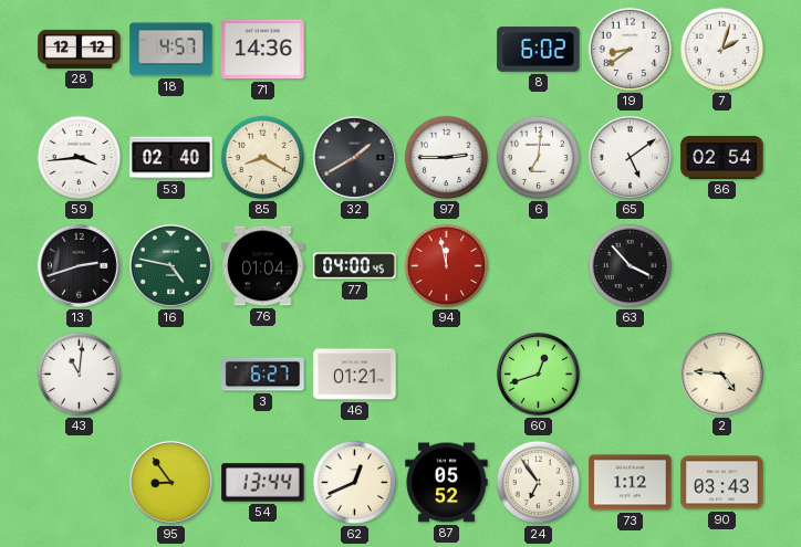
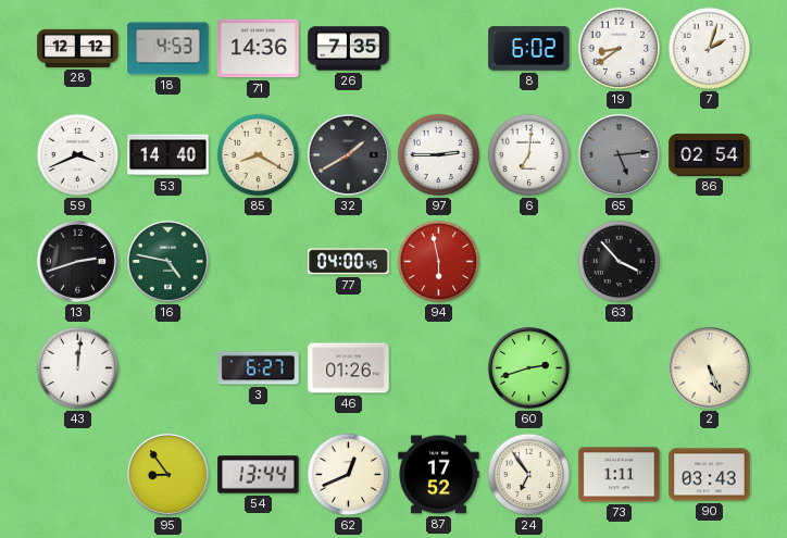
18: 4:57 -> 4:53 (168, 49)
26: none -> 7:35 (349, 49)
59: 3:44 -> 3:41 (78, 155)
53: 02:40 -> 14:40 (168, 155)
65: 5:09 -> 5:14 (619, 154)
65 dial: white -> grey (619, 154)
76: 01:04 -> none (263, 266)
94: 11:58 -> 5:58 (439, 262)
43: 11:01 -> 12:01 (78, 368)
46: 01:21 -> 01:26 (349, 368)
60: 12:42 -> 2:42 (528, 367)
2: 4:46 -> 5:26 (709, 367)
87: 05:52 -> 17:52 (439, 475)
73: 1:12 -> 1:11 (620, 475)
